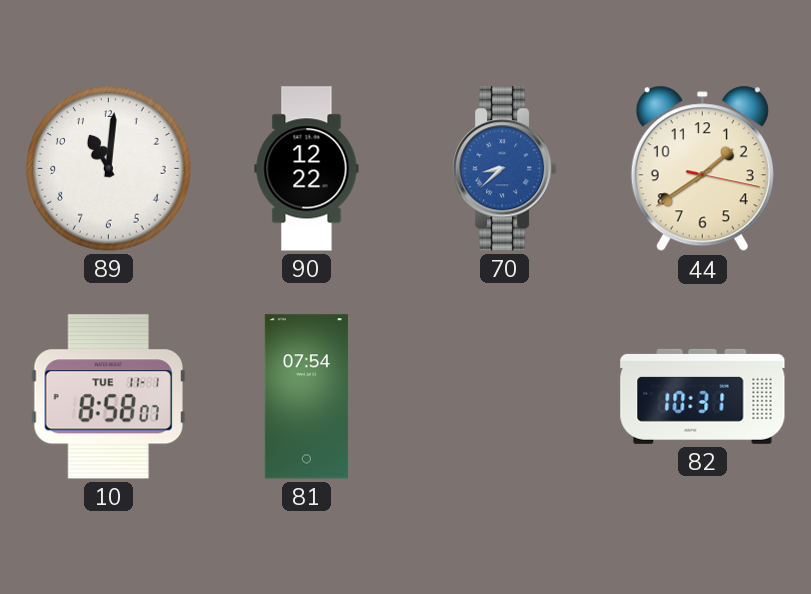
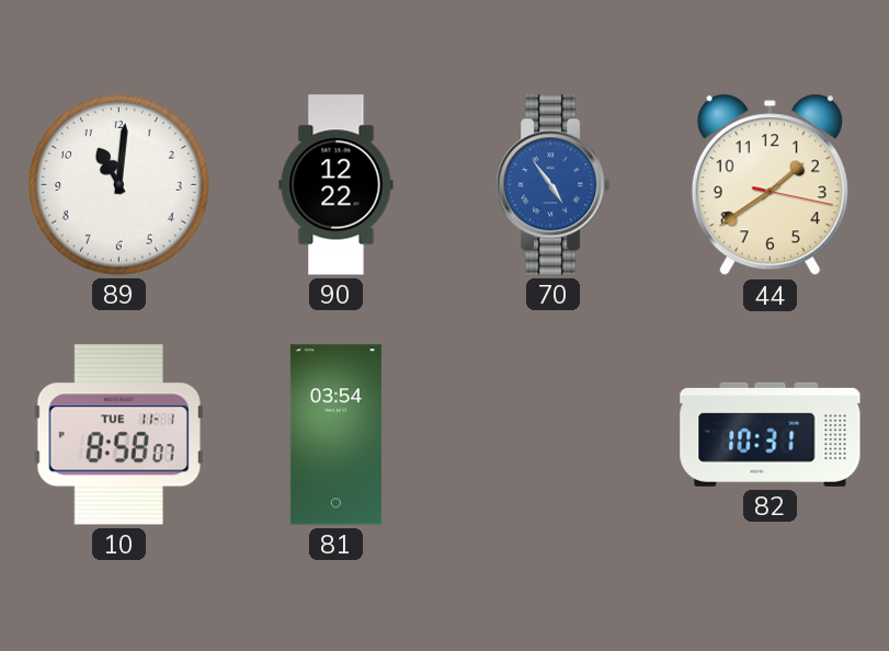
70: 8:38 -> 4:54 (554, 185)
81: 07:54 -> 03:54 (335, 435)
